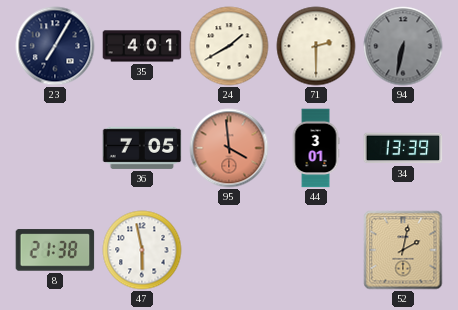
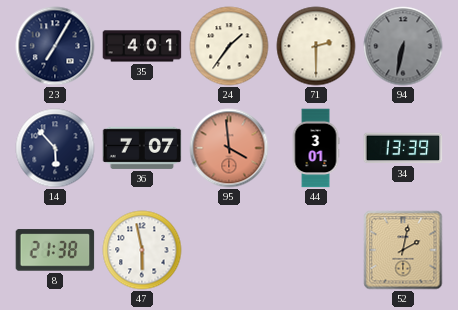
24: 1:40 -> 1:36 (229, 46)
14: none -> 5:53 (55, 148)
36: 7:05 -> 7:07 (142, 148)
